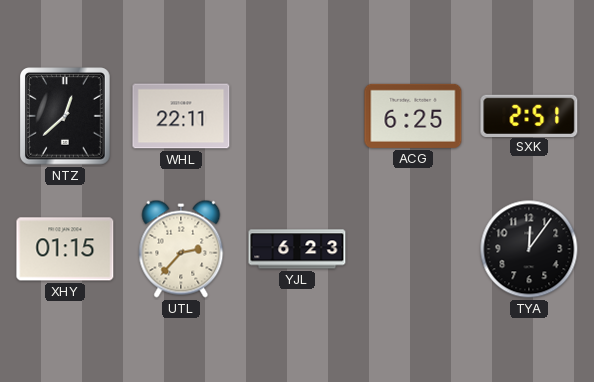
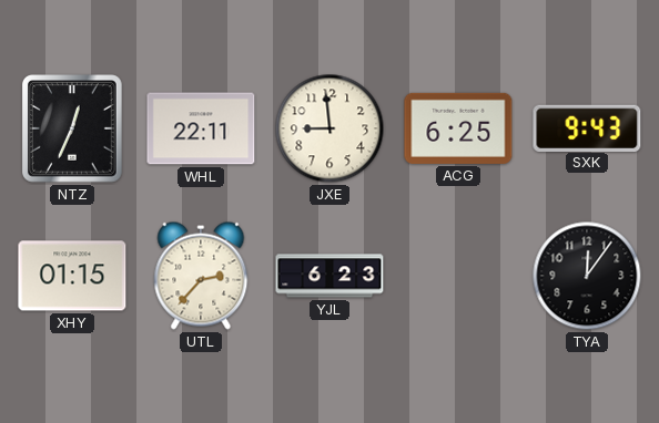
NTZ: 12:38 -> 12:34 (73, 128)
JXE: none -> 8:59 (329, 128)
SXK: 2:51 -> 9:43 (587, 127)
